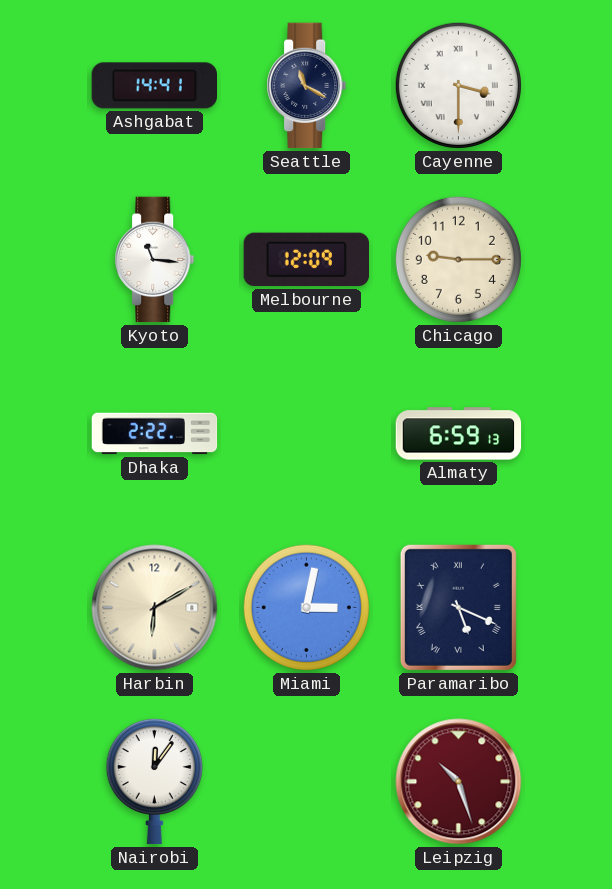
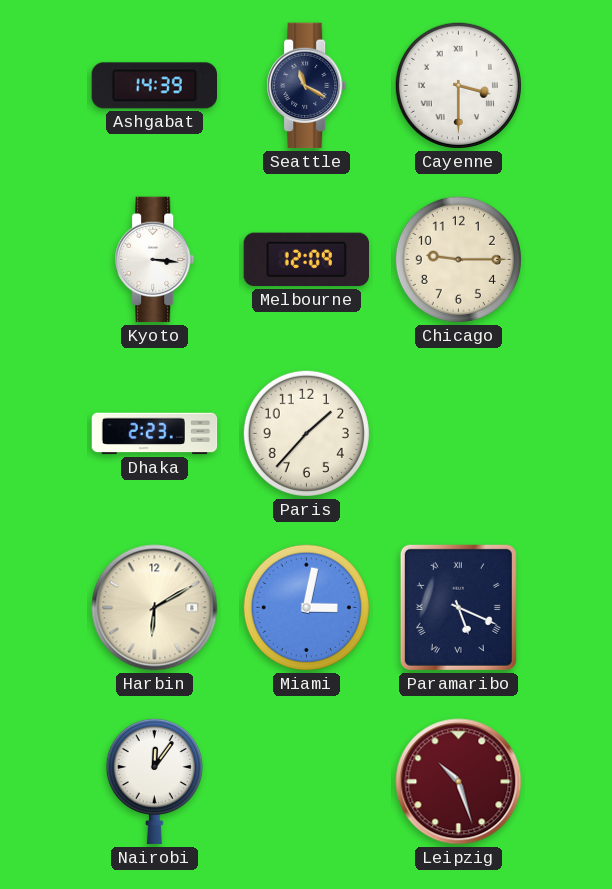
Ashgabat: 14:41 -> 14:39 (155, 86)
Kyoto: 11:16 -> 3:16 (155, 260)
Dhaka: 2:22 -> 2:23 (155, 434)
Paris: none -> 1:37 (306, 433)
Almaty: 6:59 -> none (459, 434)
